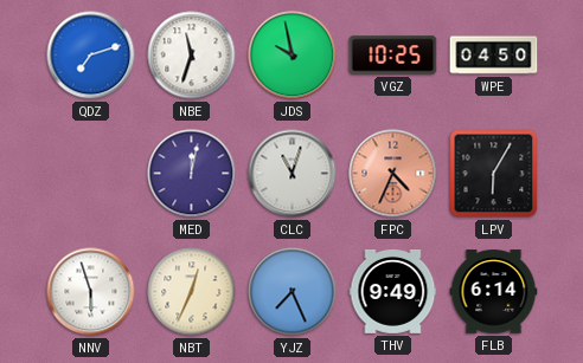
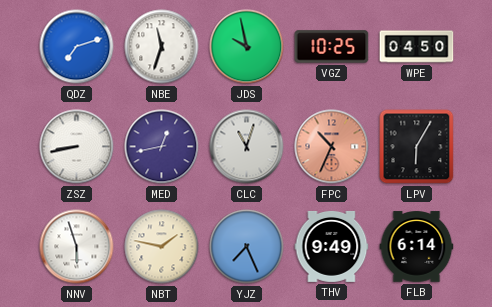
ZSZ: none -> 8:43 (77, 147)
MED: 12:02 -> 12:43 (162, 147)
FPC: 4:34 -> 10:34 (332, 147)
NBT: 12:34 -> 1:47 (162, 247)
